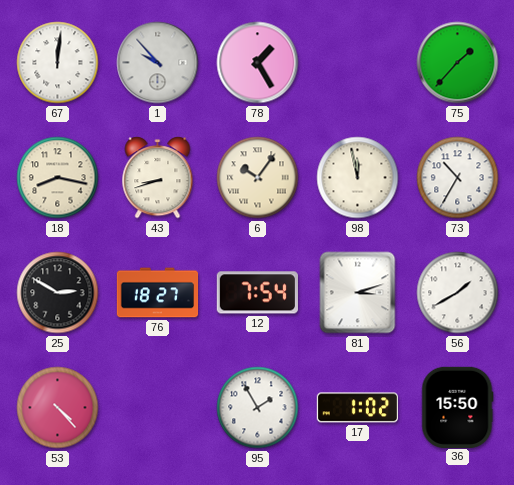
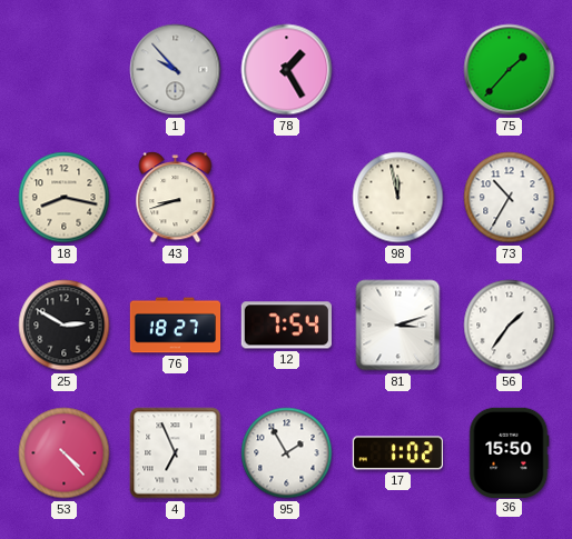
67: 12:01 -> none (58, 63)
6: 10:06 -> none (258, 178)
56: 1:40 -> 1:36 (510, 326)
4: none -> 6:56 (176, 453)
